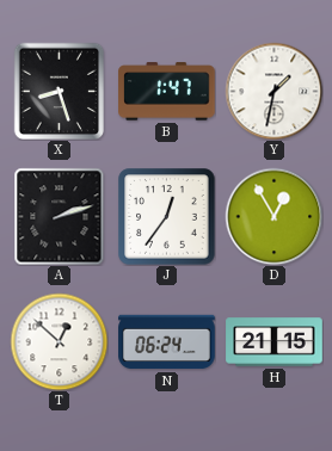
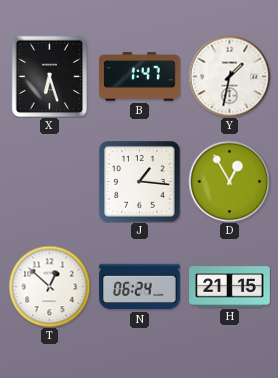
X: 8:27 -> 6:27 (50, 76)
A: 2:12 -> none (60, 216)
J: 12:36 -> 1:16 (139, 181)
